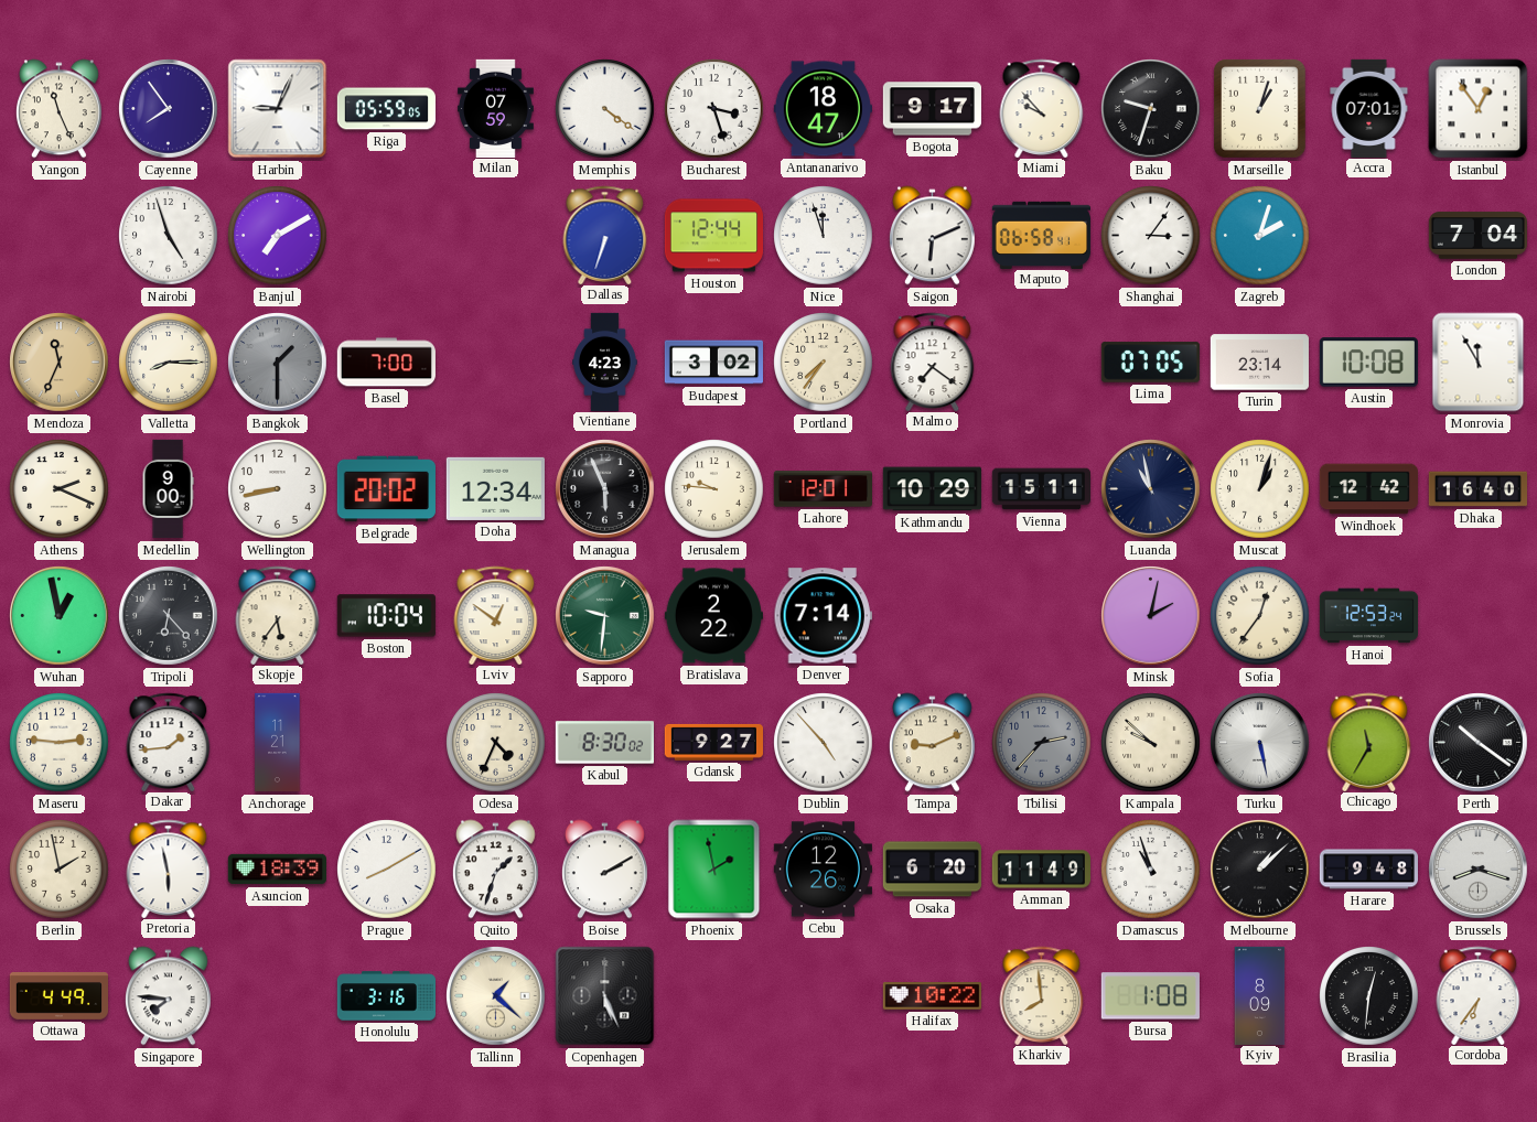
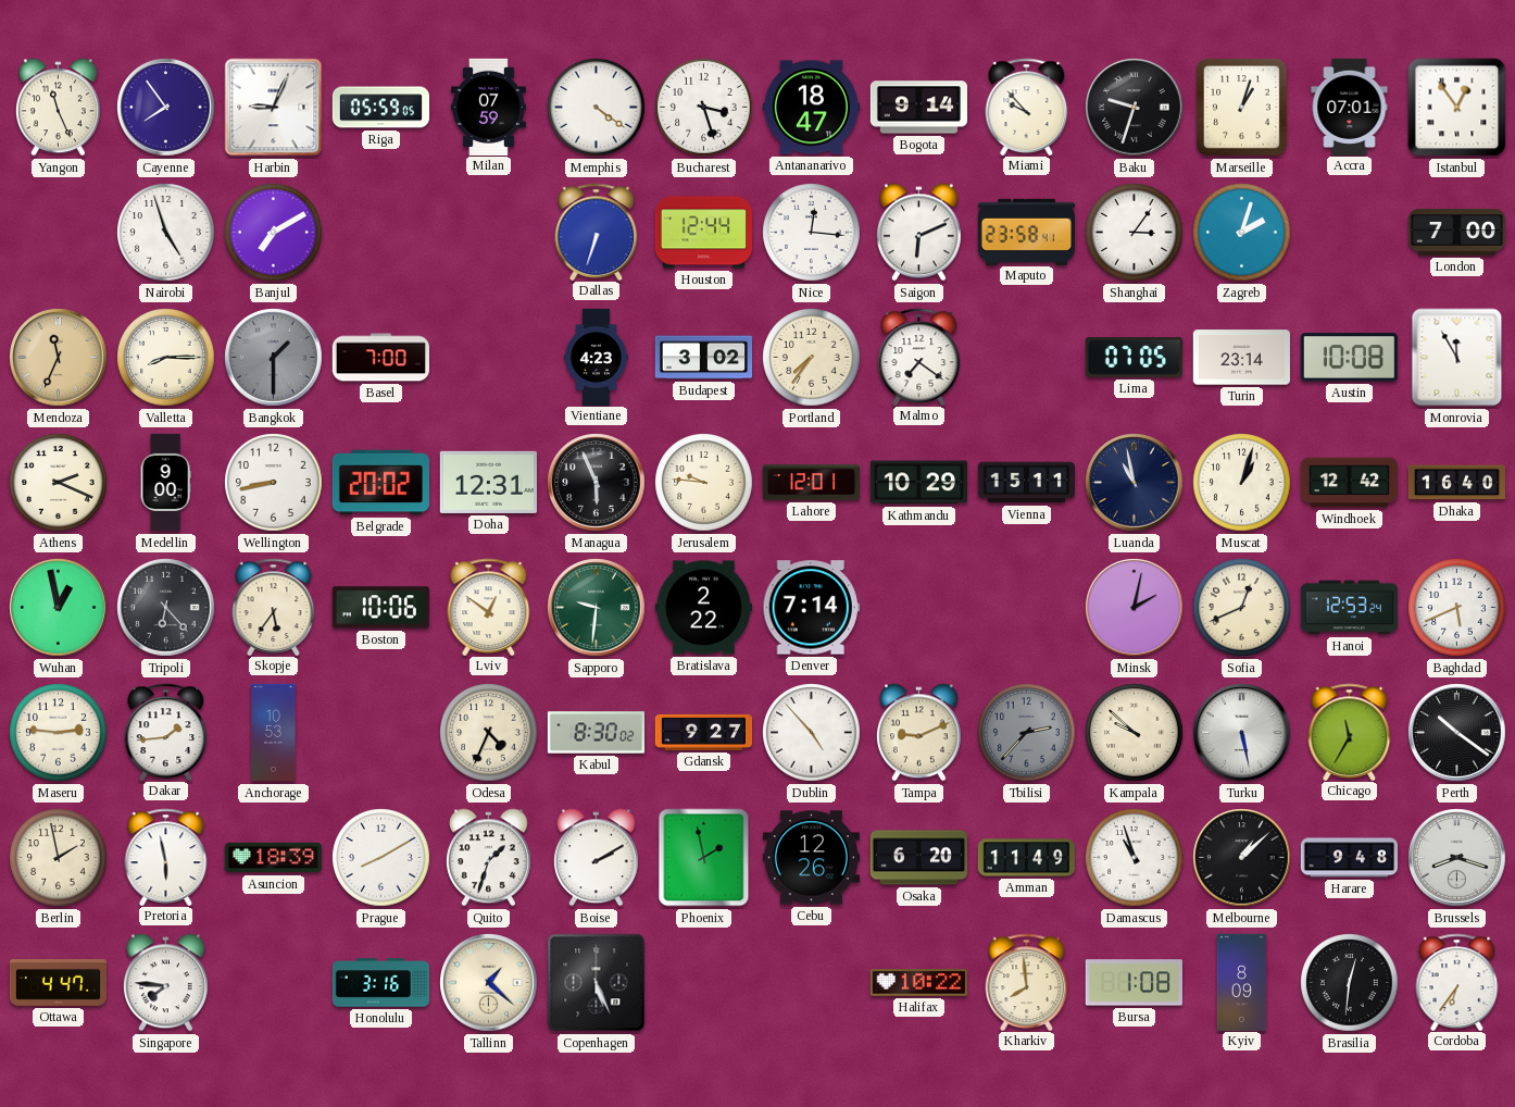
Bogota: 9:17 -> 9:14 (918, 108)
Nice: 11:57 -> 12:16 (812, 233)
Maputo: 06:58 -> 23:58 (1026, 232)
London: 7:04 -> 7:00 (1456, 233)
Doha: 12:34 -> 12:31 (488, 482)
Boston: 10:04 -> 10:06 (380, 608)
Sofia: 12:36 -> 12:41 (1242, 608)
Baghdad: none -> 5:41 (1457, 608)
Anchorage: 11:21 -> 10:53 (274, 733)
Ottawa: 4:49 -> 4:47 (58, 983)
